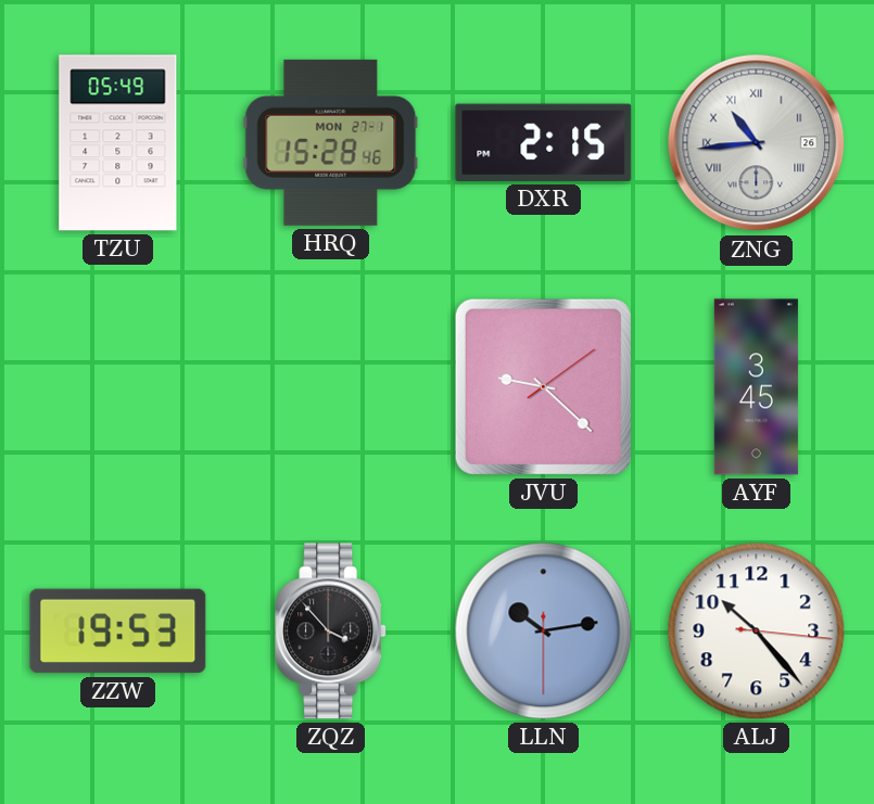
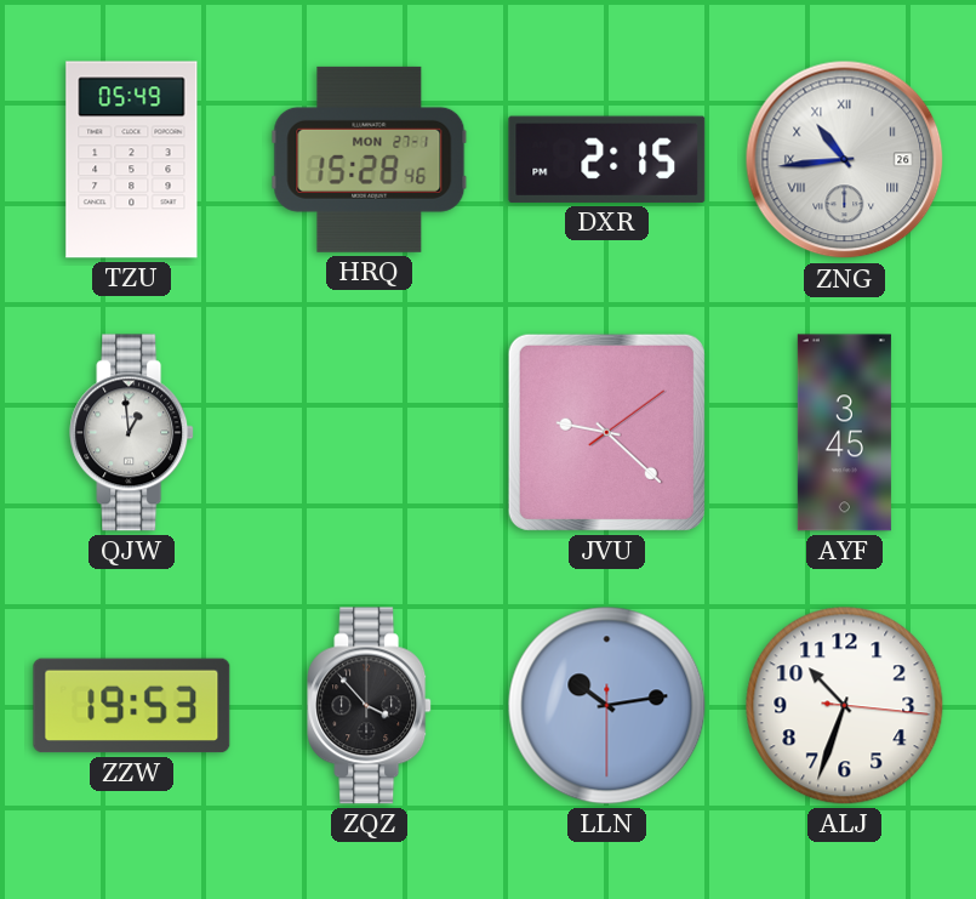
QJW: none -> 12:59 (132, 433)
ALJ: 10:23 -> 10:33 (845, 706)
